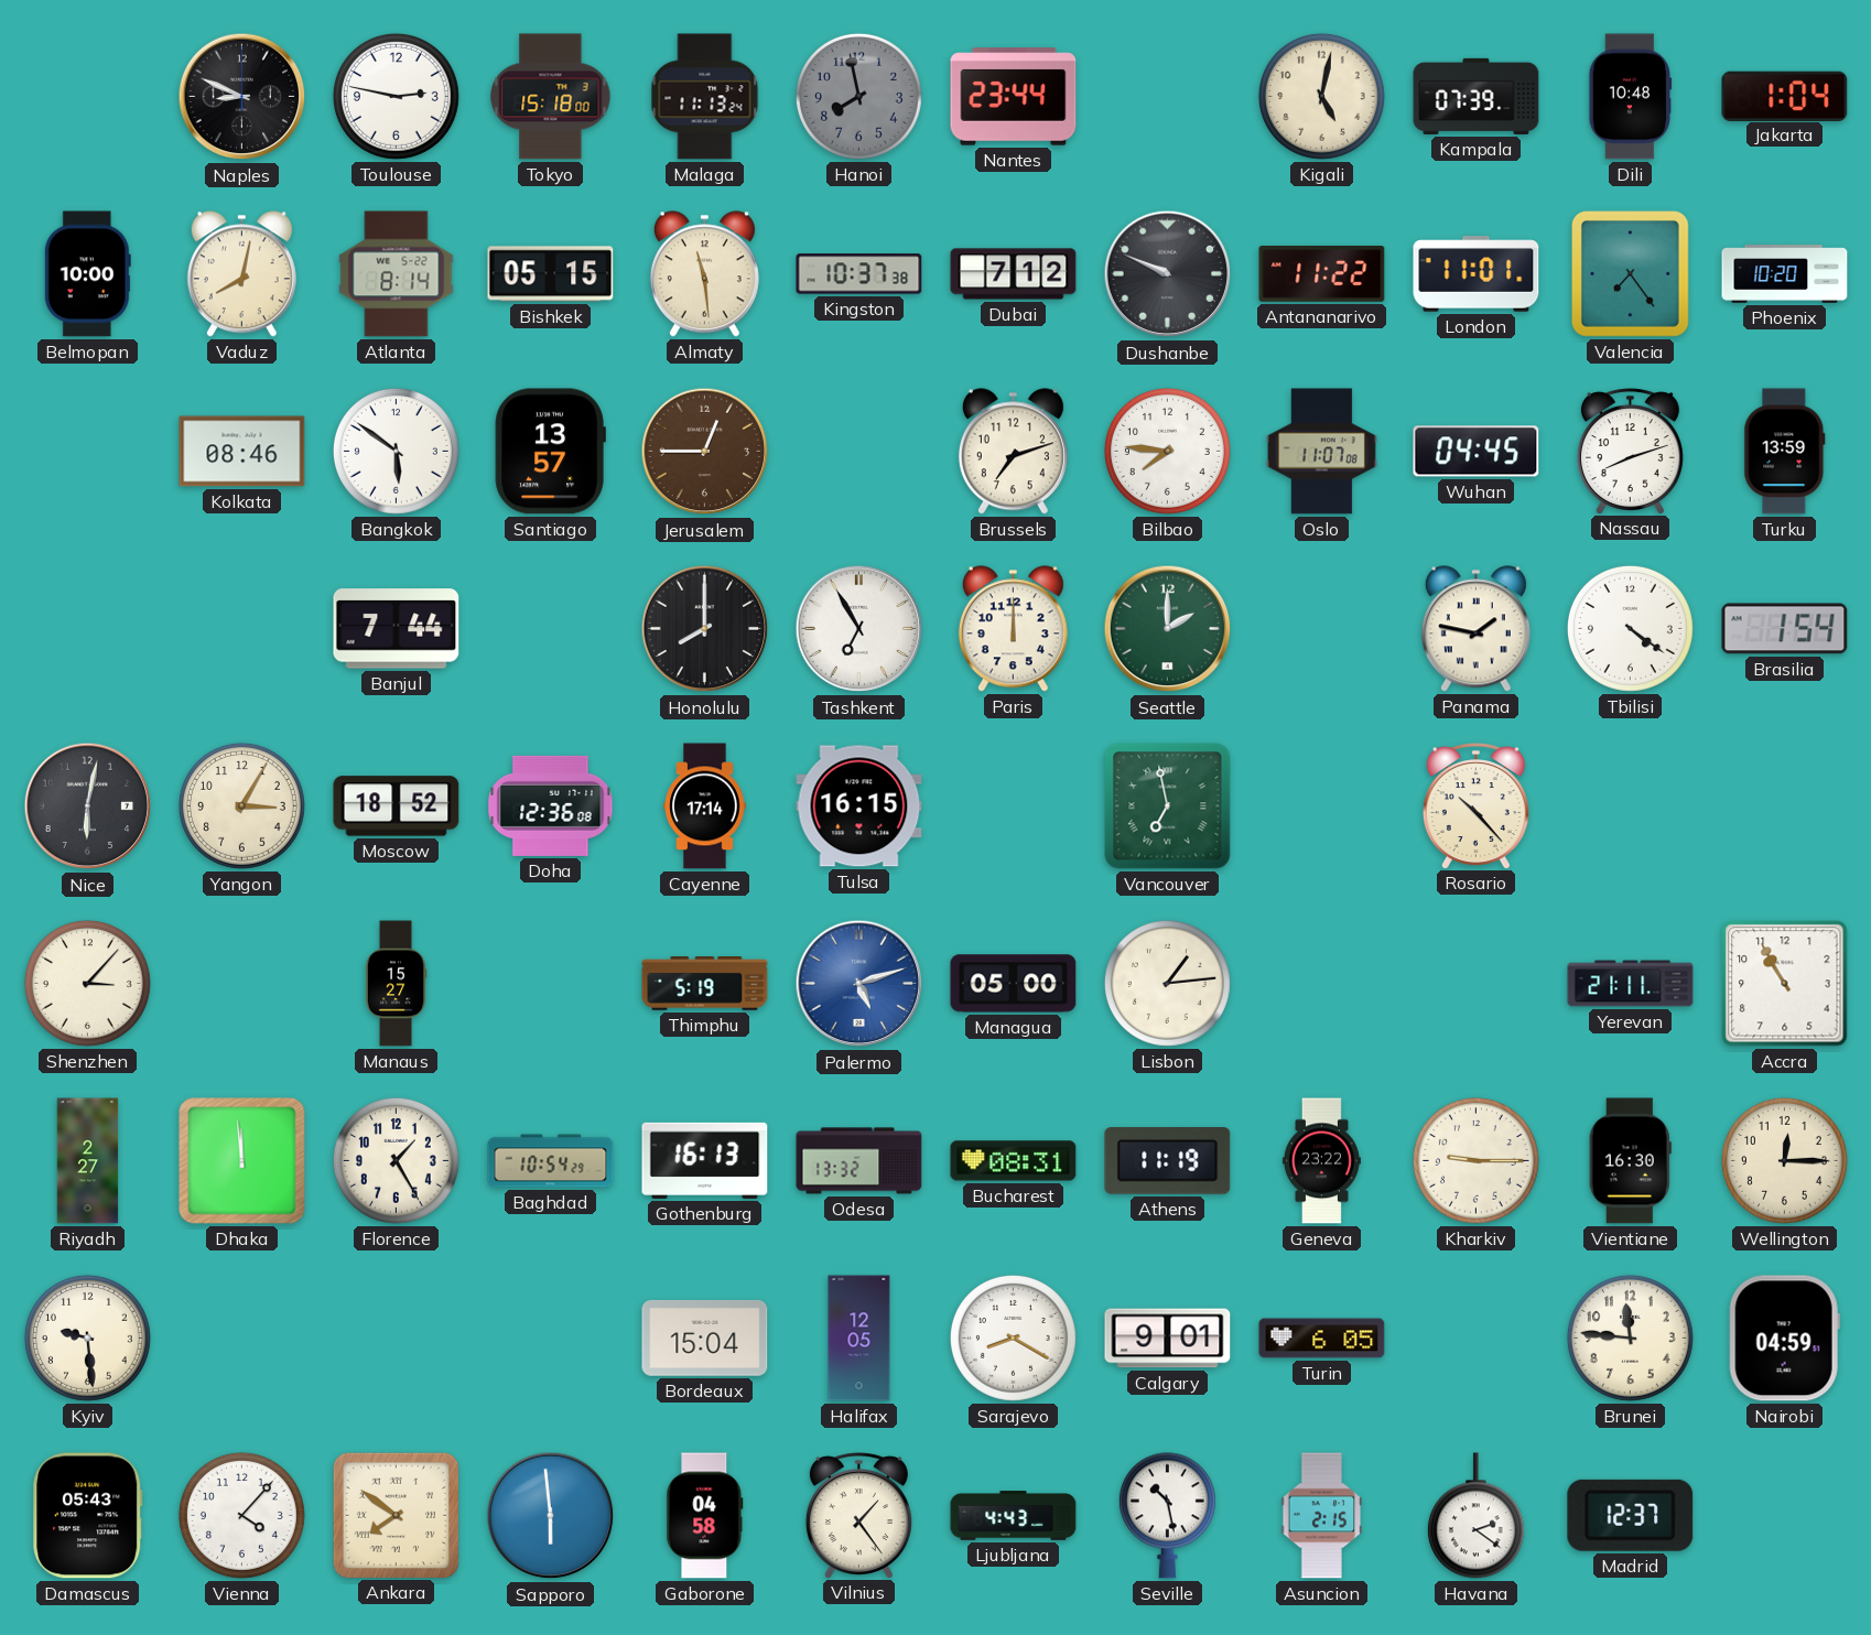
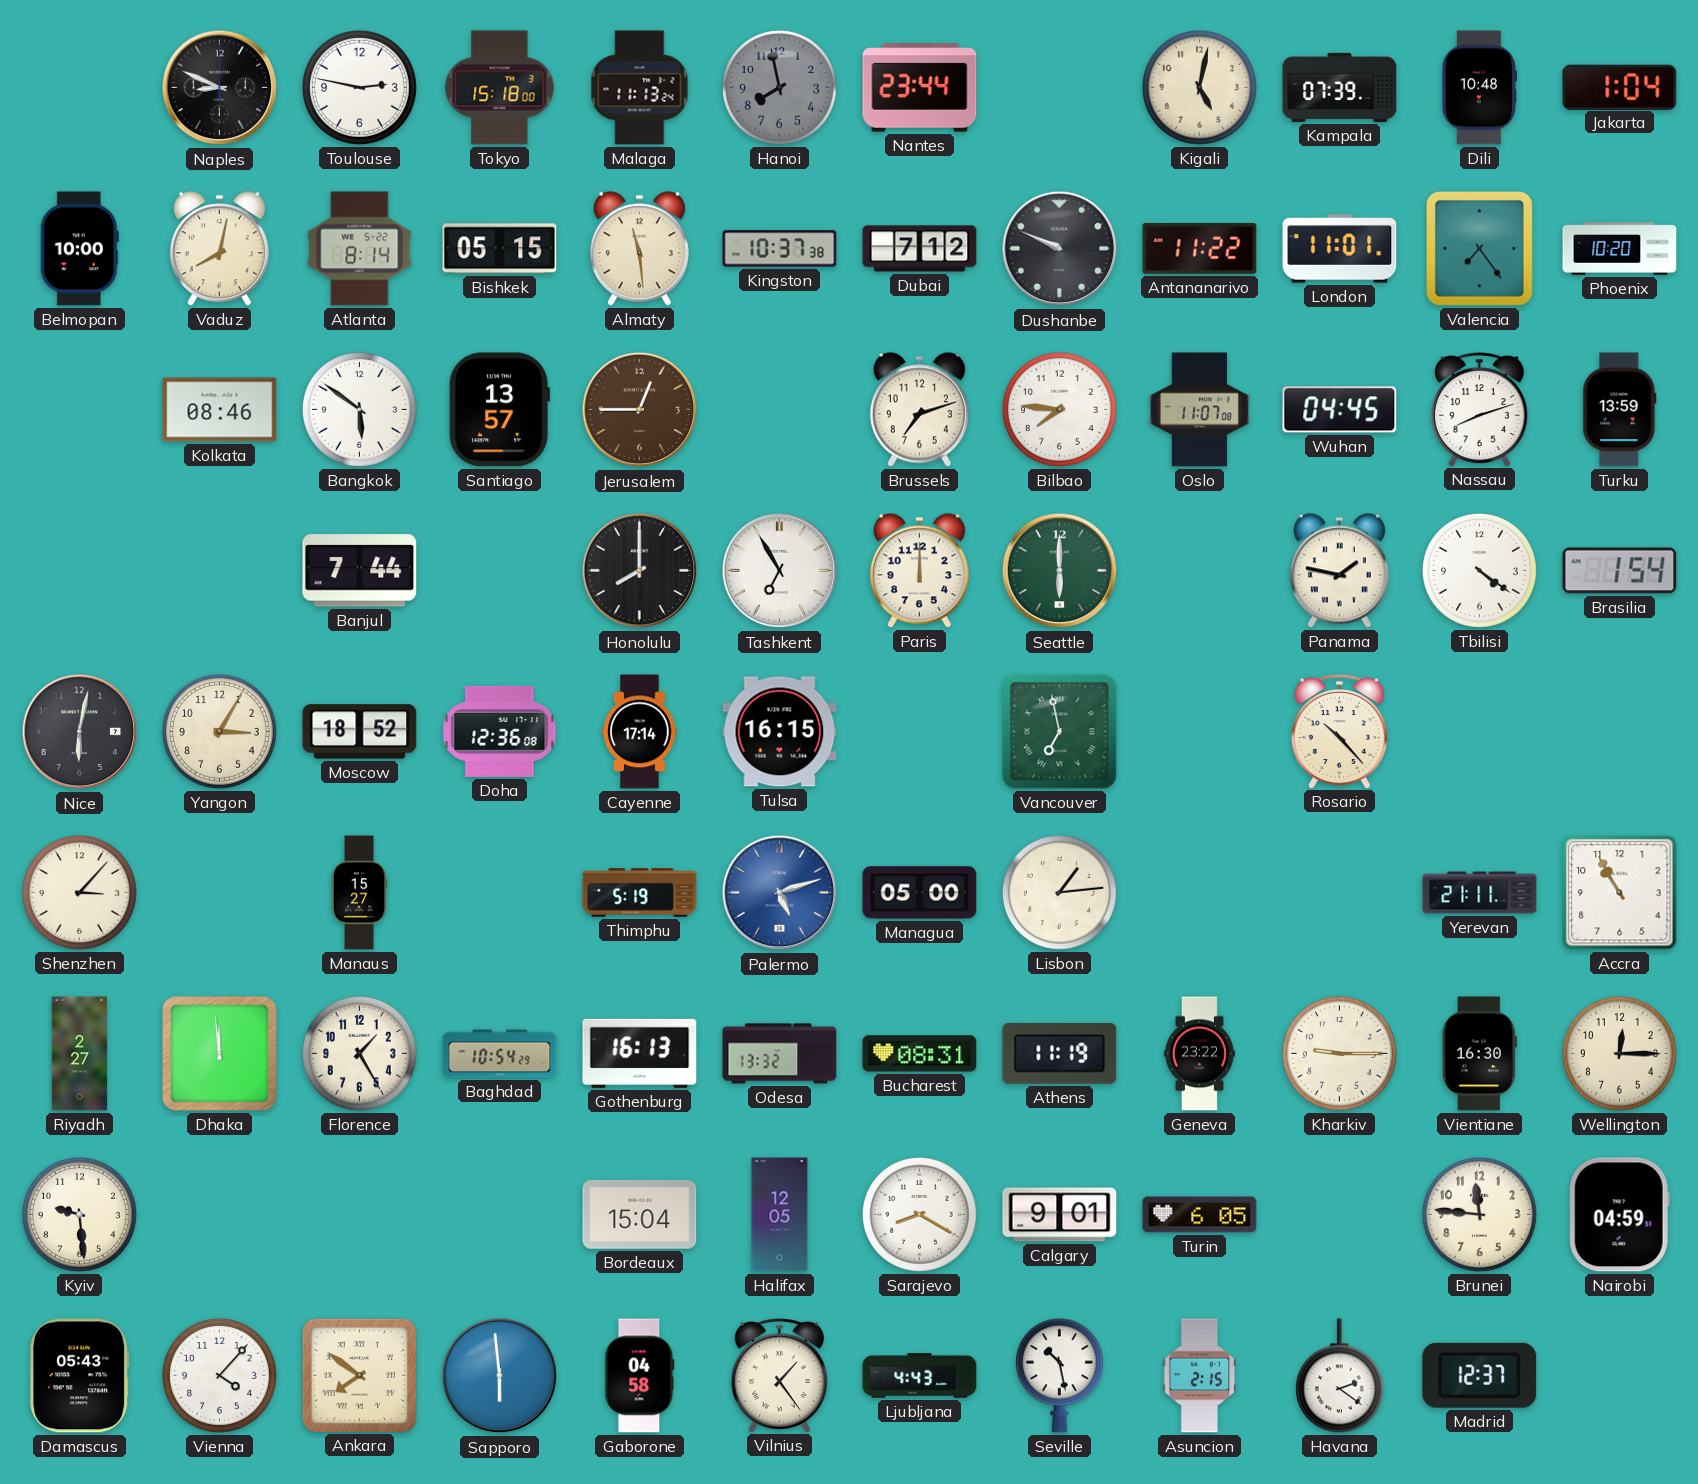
Seattle: 2:00 -> 6:00 (1060, 571)
